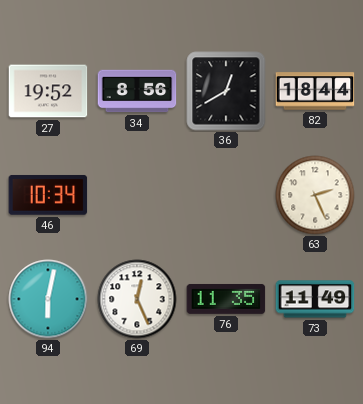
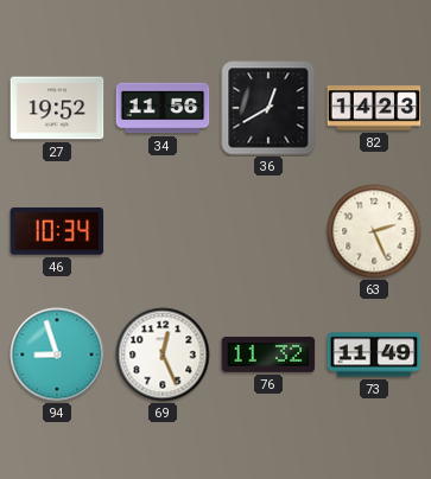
34: 8:56 -> 11:56 (163, 108)
82: 18:44 -> 14:23 (374, 108)
94: 6:02 -> 8:57 (57, 355)
76: 11:35 -> 11:32 (268, 355)
